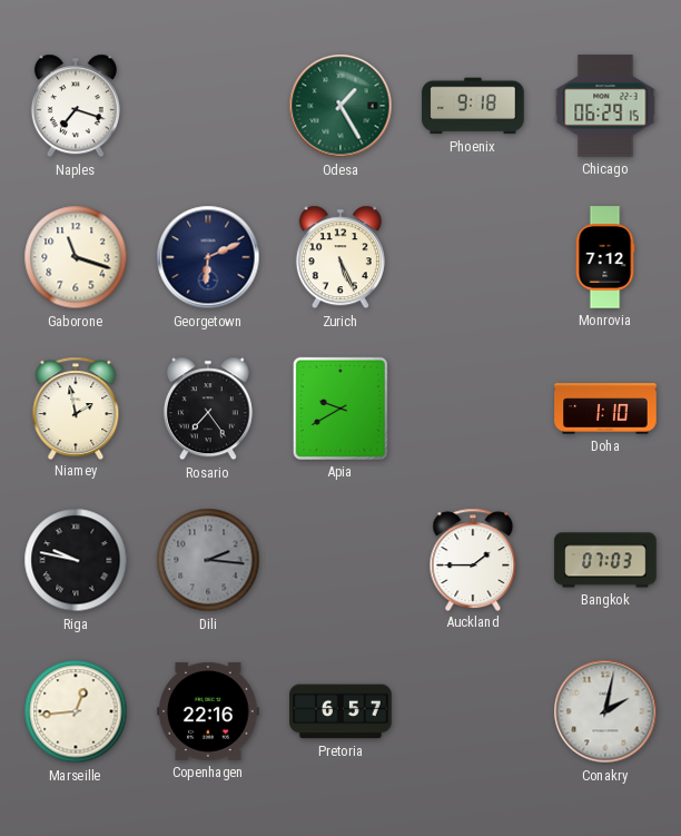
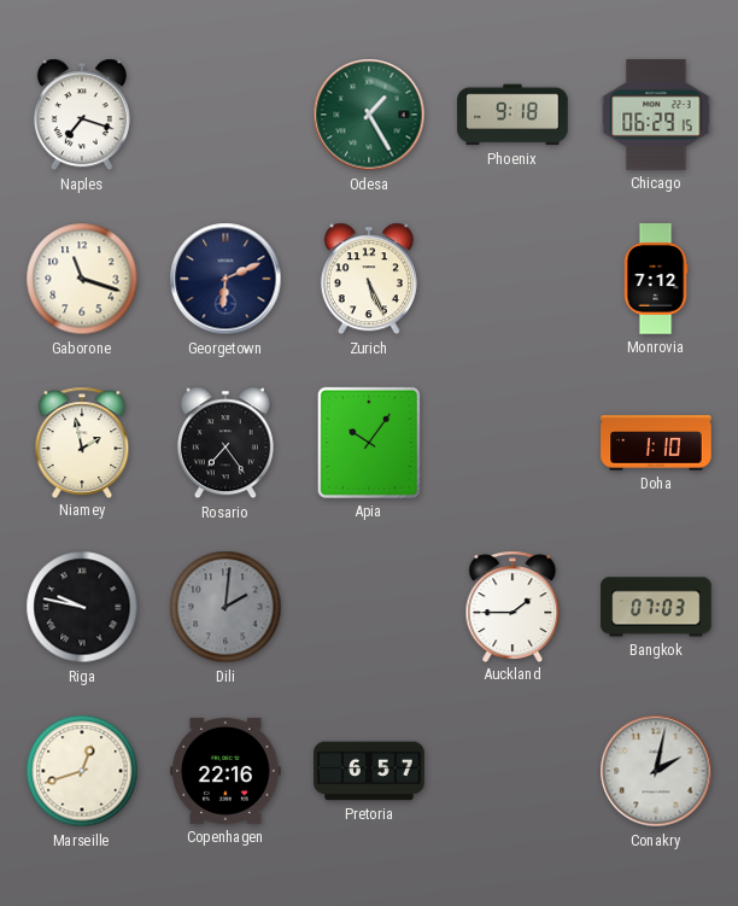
Apia: 9:40 -> 10:06 (369, 443)
Dili: 2:16 -> 2:01 (225, 607)
Marseille: 12:44 -> 12:42 (82, 771)
